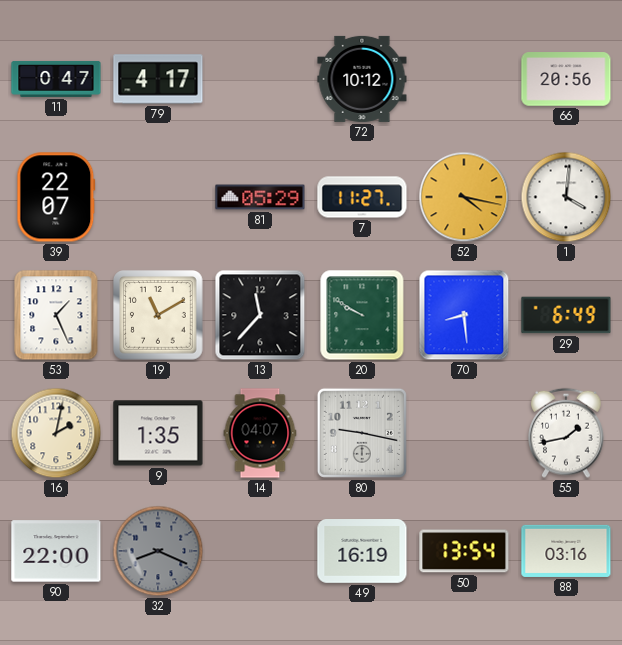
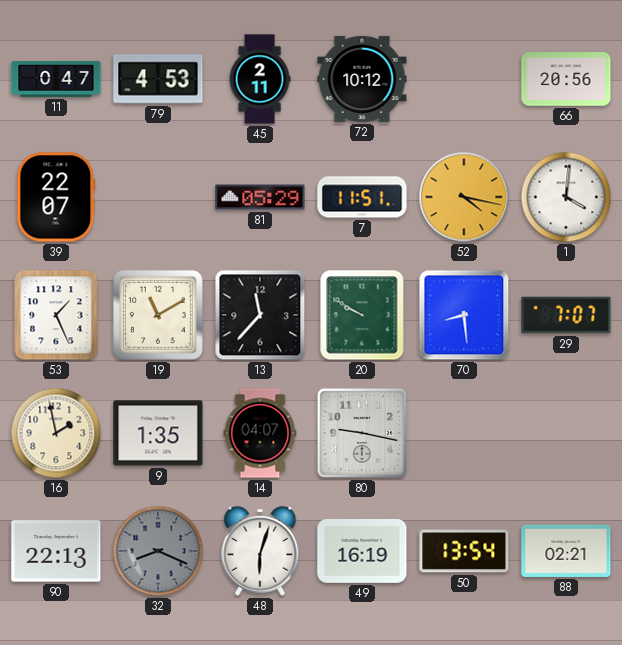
79: 4:17 -> 4:53 (158, 79)
45: none -> 2:11 (260, 79)
7: 11:27 -> 11:51 (362, 197)
29: 6:49 -> 7:07 (566, 315)
16: 2:02 -> 1:58 (56, 433)
55: 1:43 -> none (566, 433)
90: 22:00 -> 22:13 (56, 551)
48: none -> 6:03 (260, 551)
88: 03:16 -> 02:21 (566, 551)
